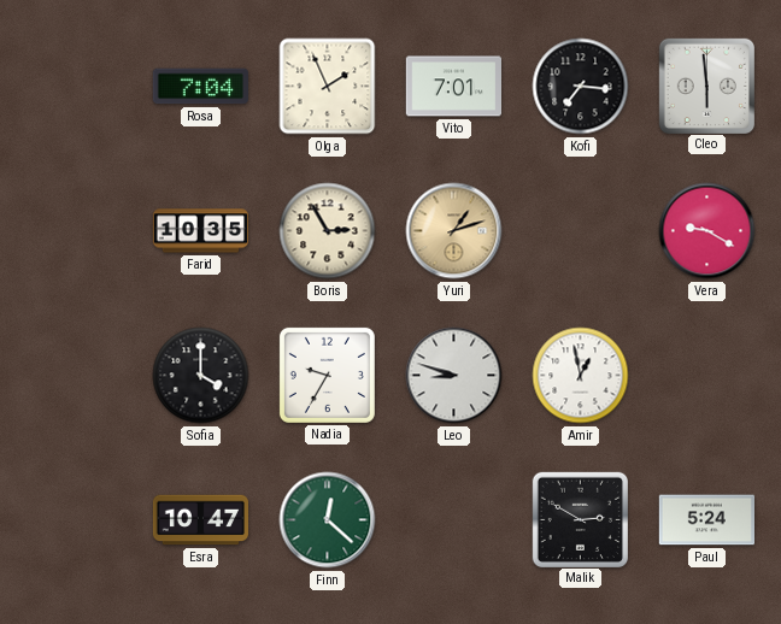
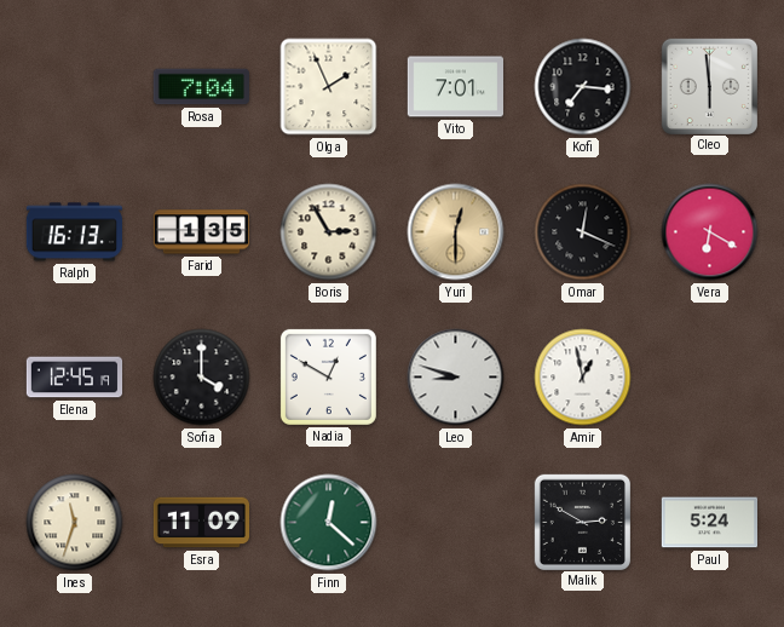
Ralph: none -> 16:13 (74, 232)
Farid: 10:35 -> 1:35 (202, 232)
Yuri: 1:12 -> 12:30 (456, 232)
Omar: none -> 12:19 (583, 232)
Vera: 9:20 -> 6:20 (710, 232)
Elena: none -> 12:45 (75, 378)
Nadia: 9:35 -> 12:50 (328, 376)
Ines: none -> 11:33 (75, 523)
Esra: 10:47 -> 11:09 (202, 523)
